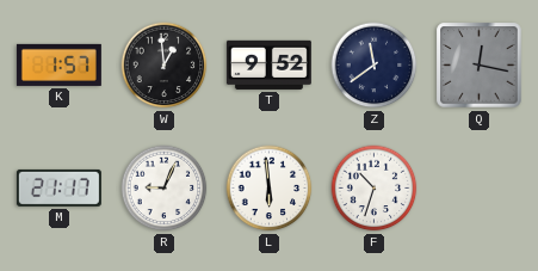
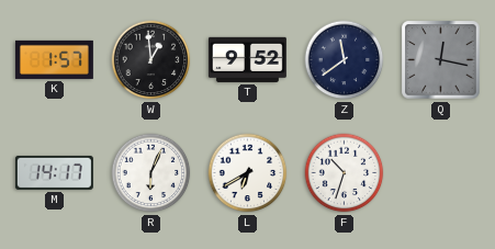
M: 21:17 -> 14:17 (54, 172)
R: 9:04 -> 6:04 (151, 173)
L: 5:59 -> 6:40 (248, 173)
